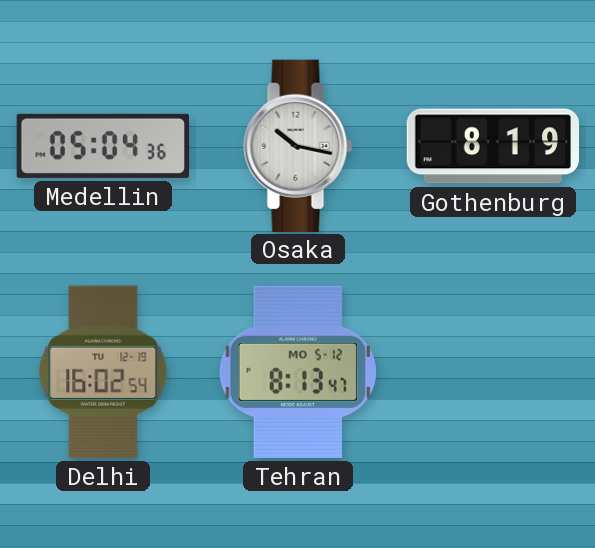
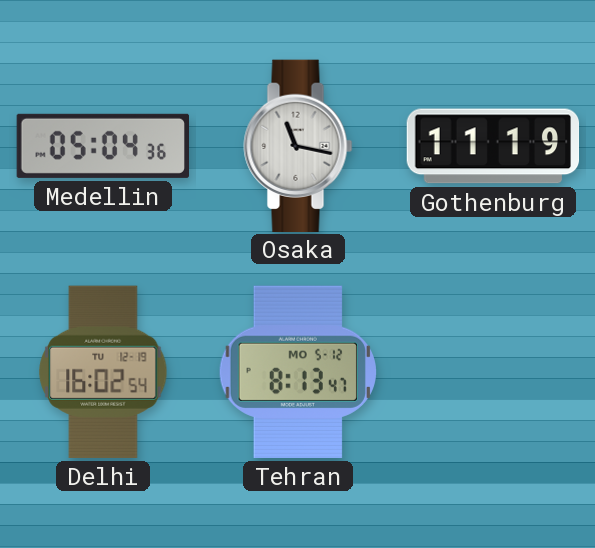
Osaka: 10:17 -> 11:17 (298, 145)
Gothenburg: 8:19 -> 11:19 (493, 146)
